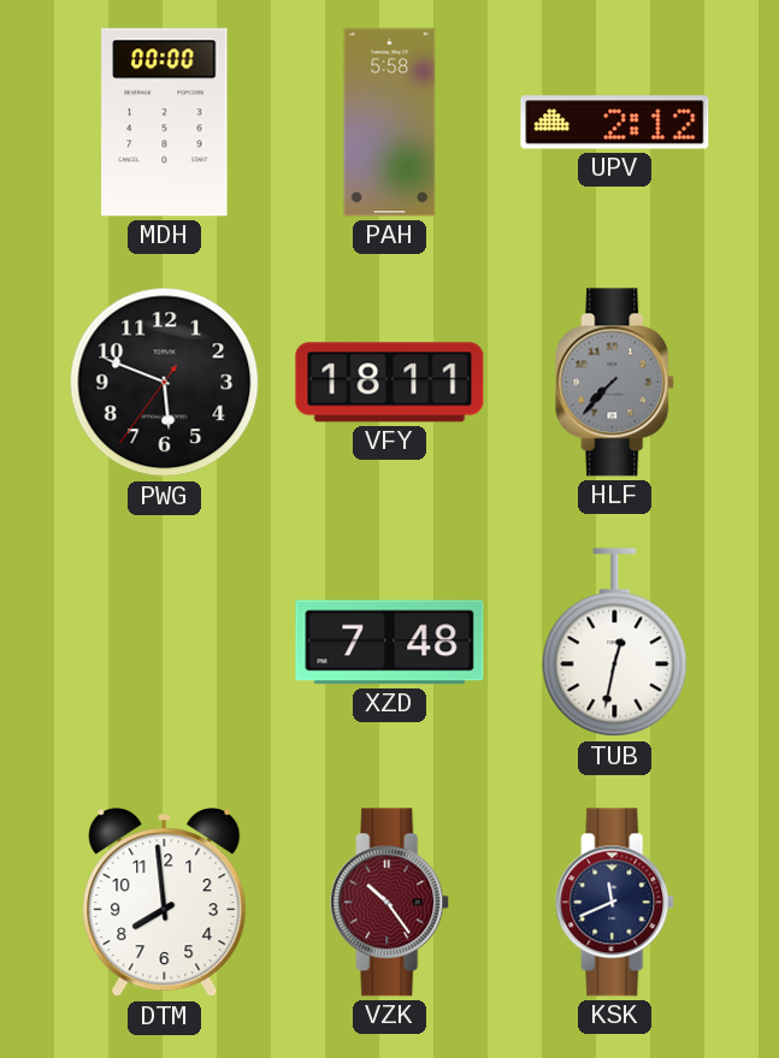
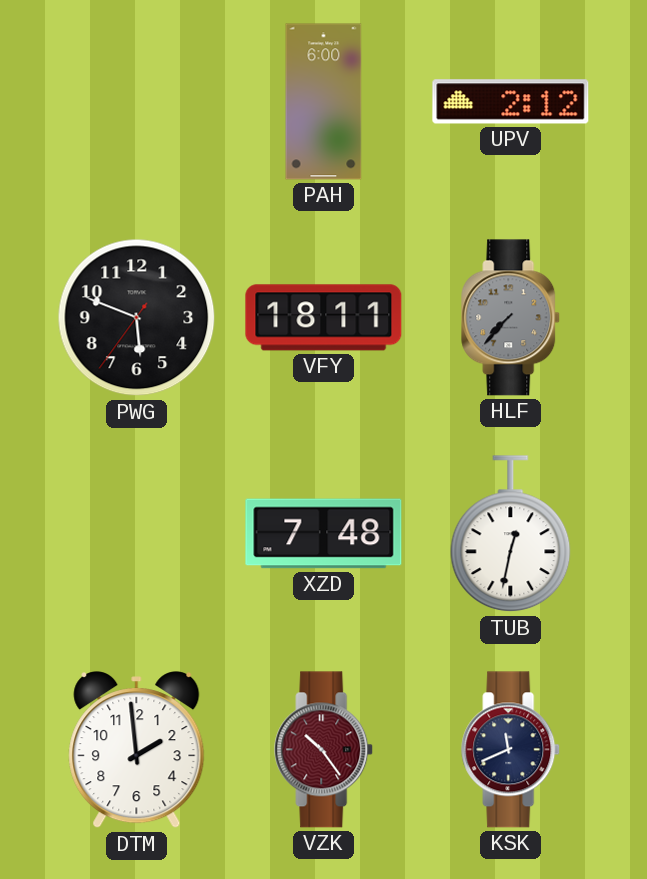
MDH: 00:00 -> none (165, 123)
PAH: 5:58 -> 6:00 (324, 102)
DTM: 7:59 -> 1:59 (137, 750)
